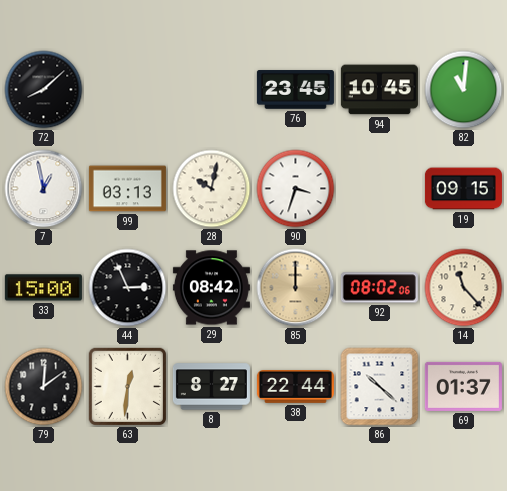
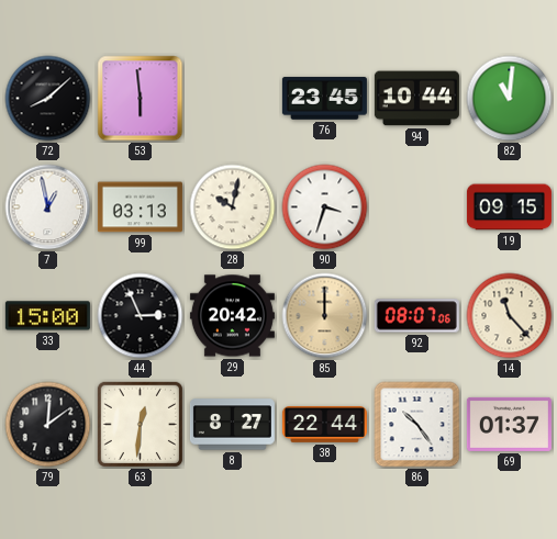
53: none -> 5:59 (141, 99)
94: 10:45 -> 10:44 (416, 99)
29: 08:42 -> 20:42 (232, 316)
92: 08:02 -> 08:07 (416, 316)
86: 10:22 -> 10:24 (417, 425)
